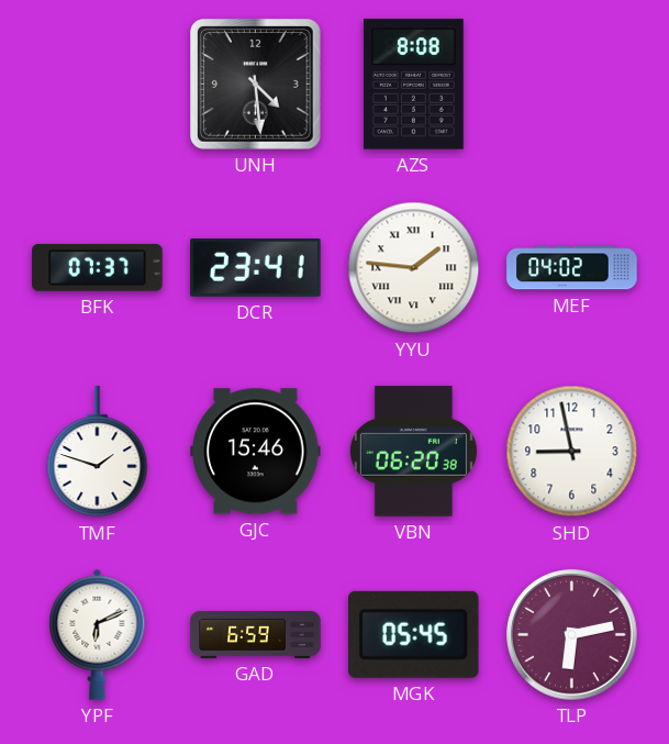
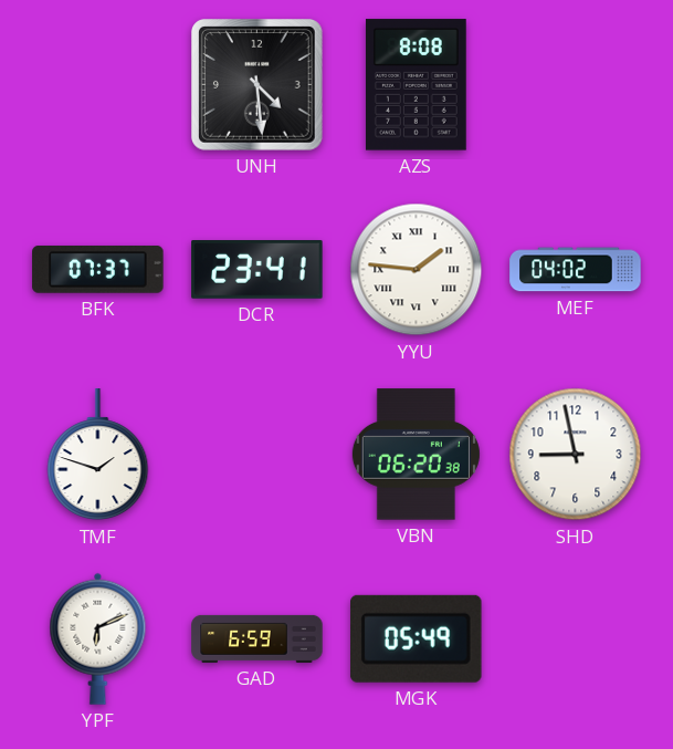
GJC: 15:46 -> none (256, 452)
MGK: 05:45 -> 05:49 (417, 638)
TLP: 6:13 -> none (572, 635)
